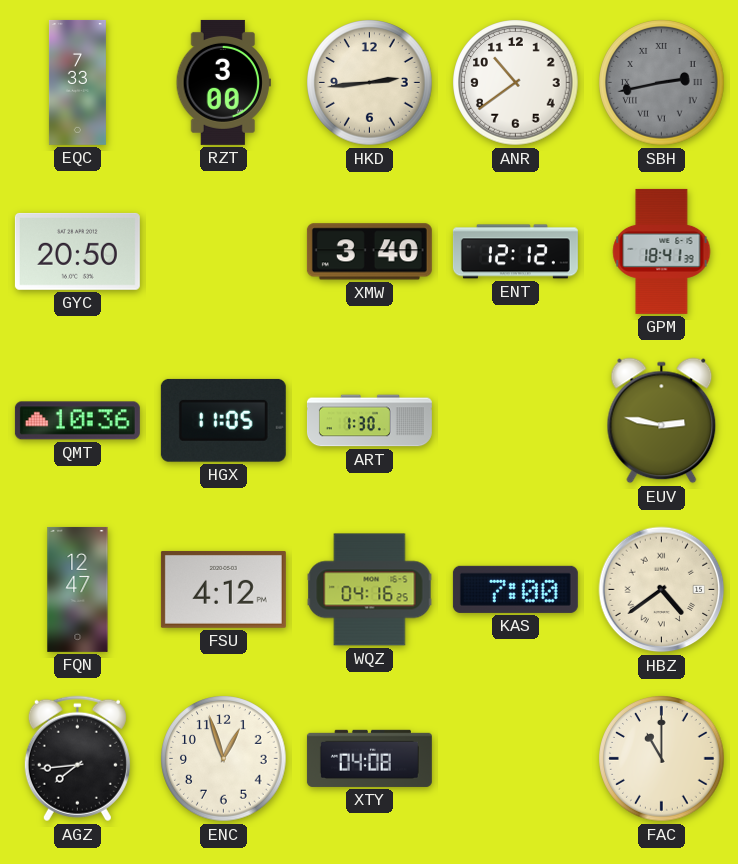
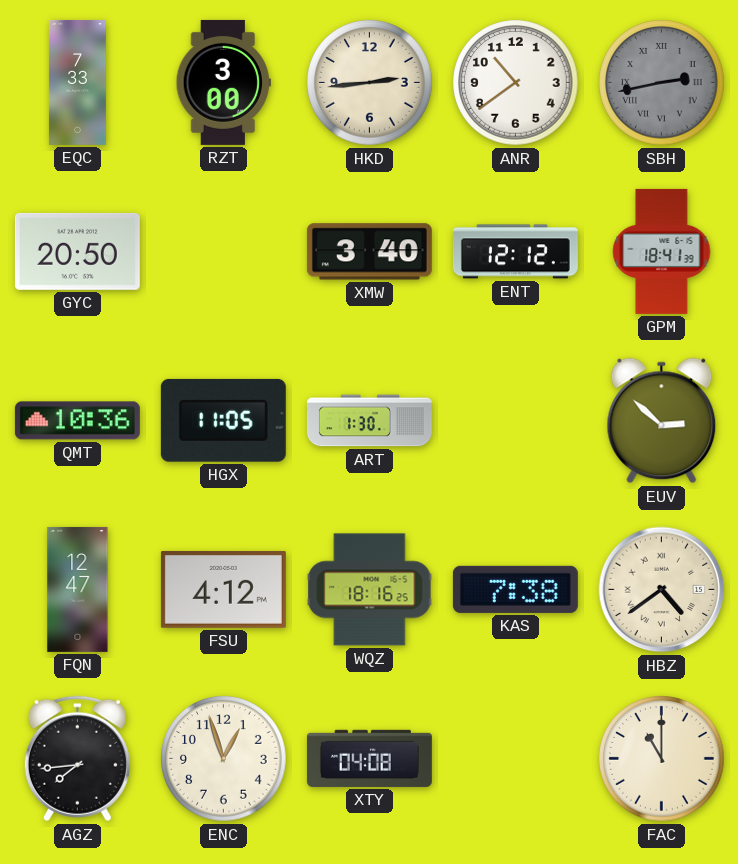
EUV: 2:47 -> 2:52 (662, 421)
WQZ: 04:16 -> 18:16 (370, 590)
KAS: 7:00 -> 7:38 (515, 589)
